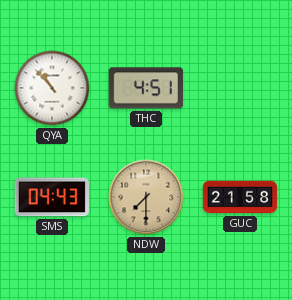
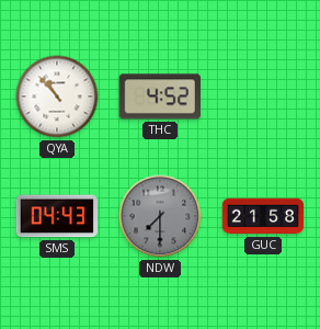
THC: 4:51 -> 4:52 (160, 97)
NDW dial: champagne -> grey (160, 216)
